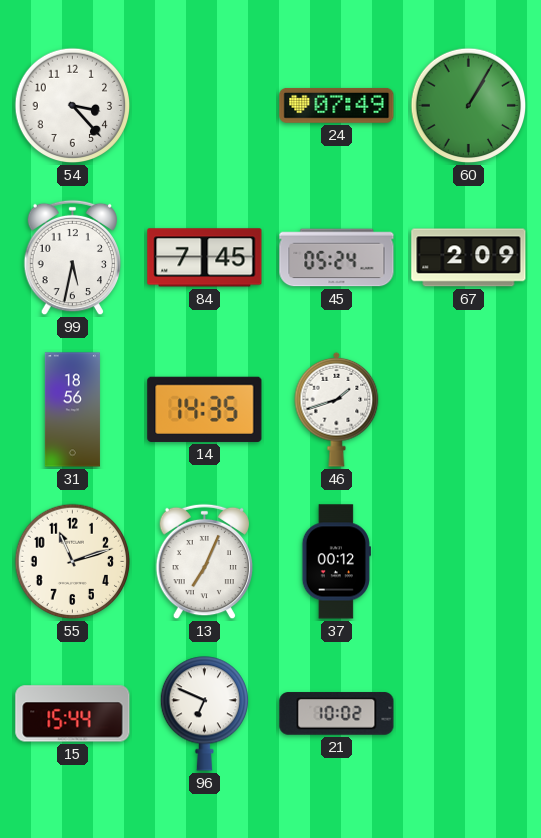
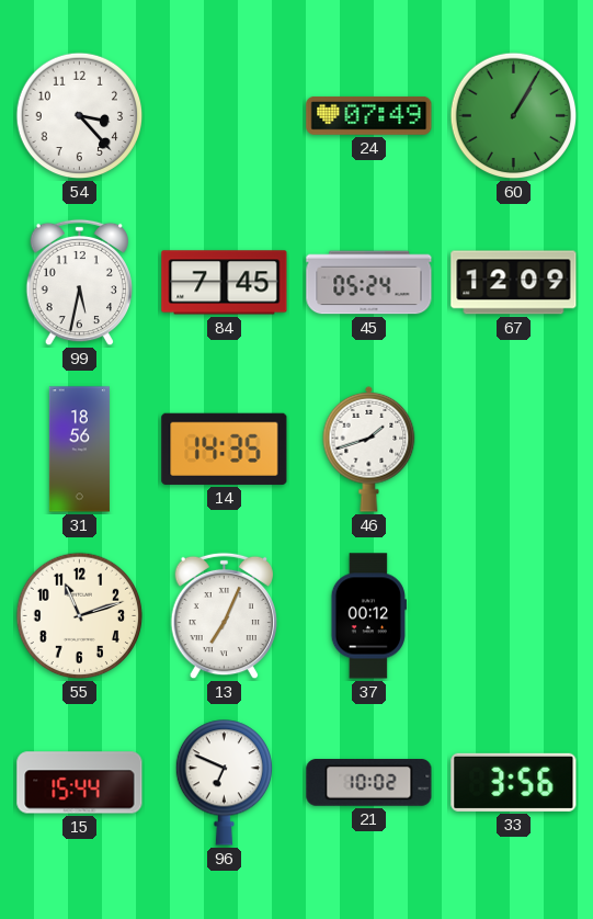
67: 2:09 -> 12:09 (514, 283)
33: none -> 3:56 (514, 782)
